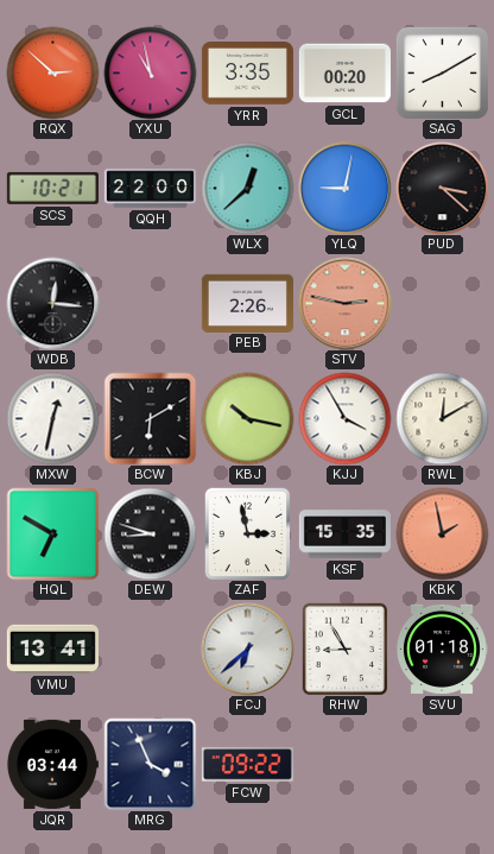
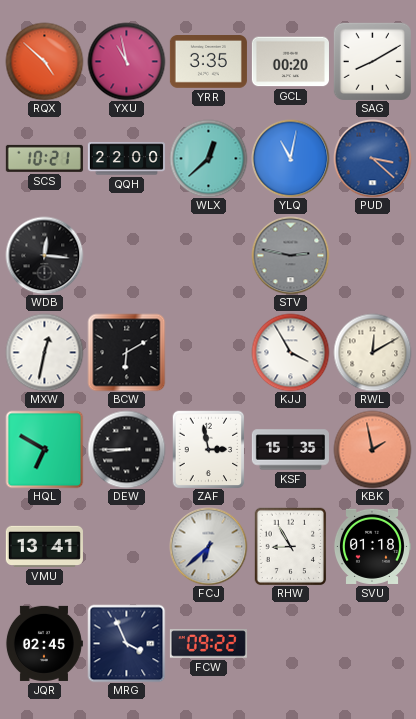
RQX: 2:52 -> 4:52 (44, 61)
YLQ: 9:02 -> 11:02 (290, 158)
PUD dial: black -> blue (372, 158)
PEB: 2:26 -> none (247, 303)
STV dial: salmon -> grey (290, 255)
KBJ: 10:17 -> none (247, 418)
DEW: 8:48 -> 8:45 (126, 449)
JQR: 03:44 -> 02:45 (44, 643)
